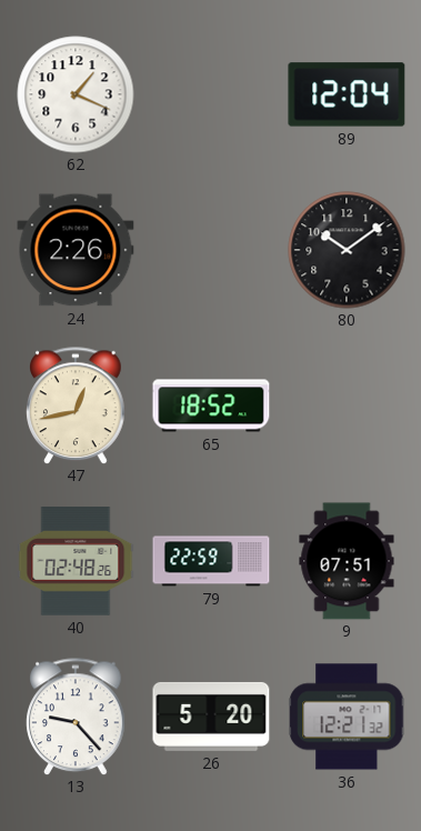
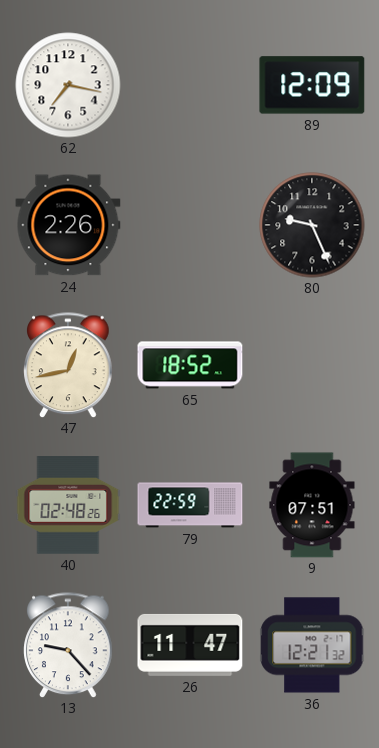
62: 1:19 -> 7:17 (68, 85)
89: 12:04 -> 12:09 (312, 85)
80: 10:09 -> 9:26 (312, 225)
26: 5:20 -> 11:47 (190, 645)
